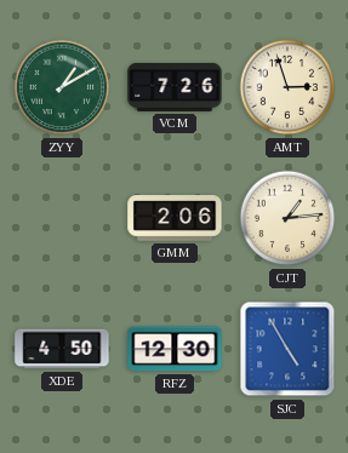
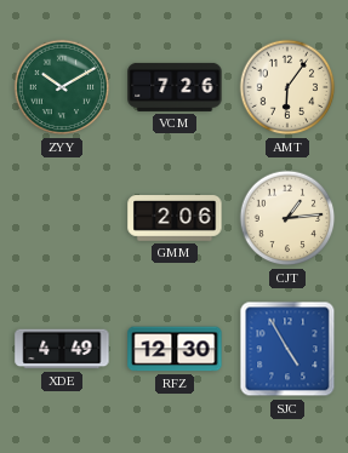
ZYY: 1:10 -> 10:10 (62, 87)
AMT: 2:57 -> 6:06 (287, 87)
XDE: 4:50 -> 4:49 (62, 349)
